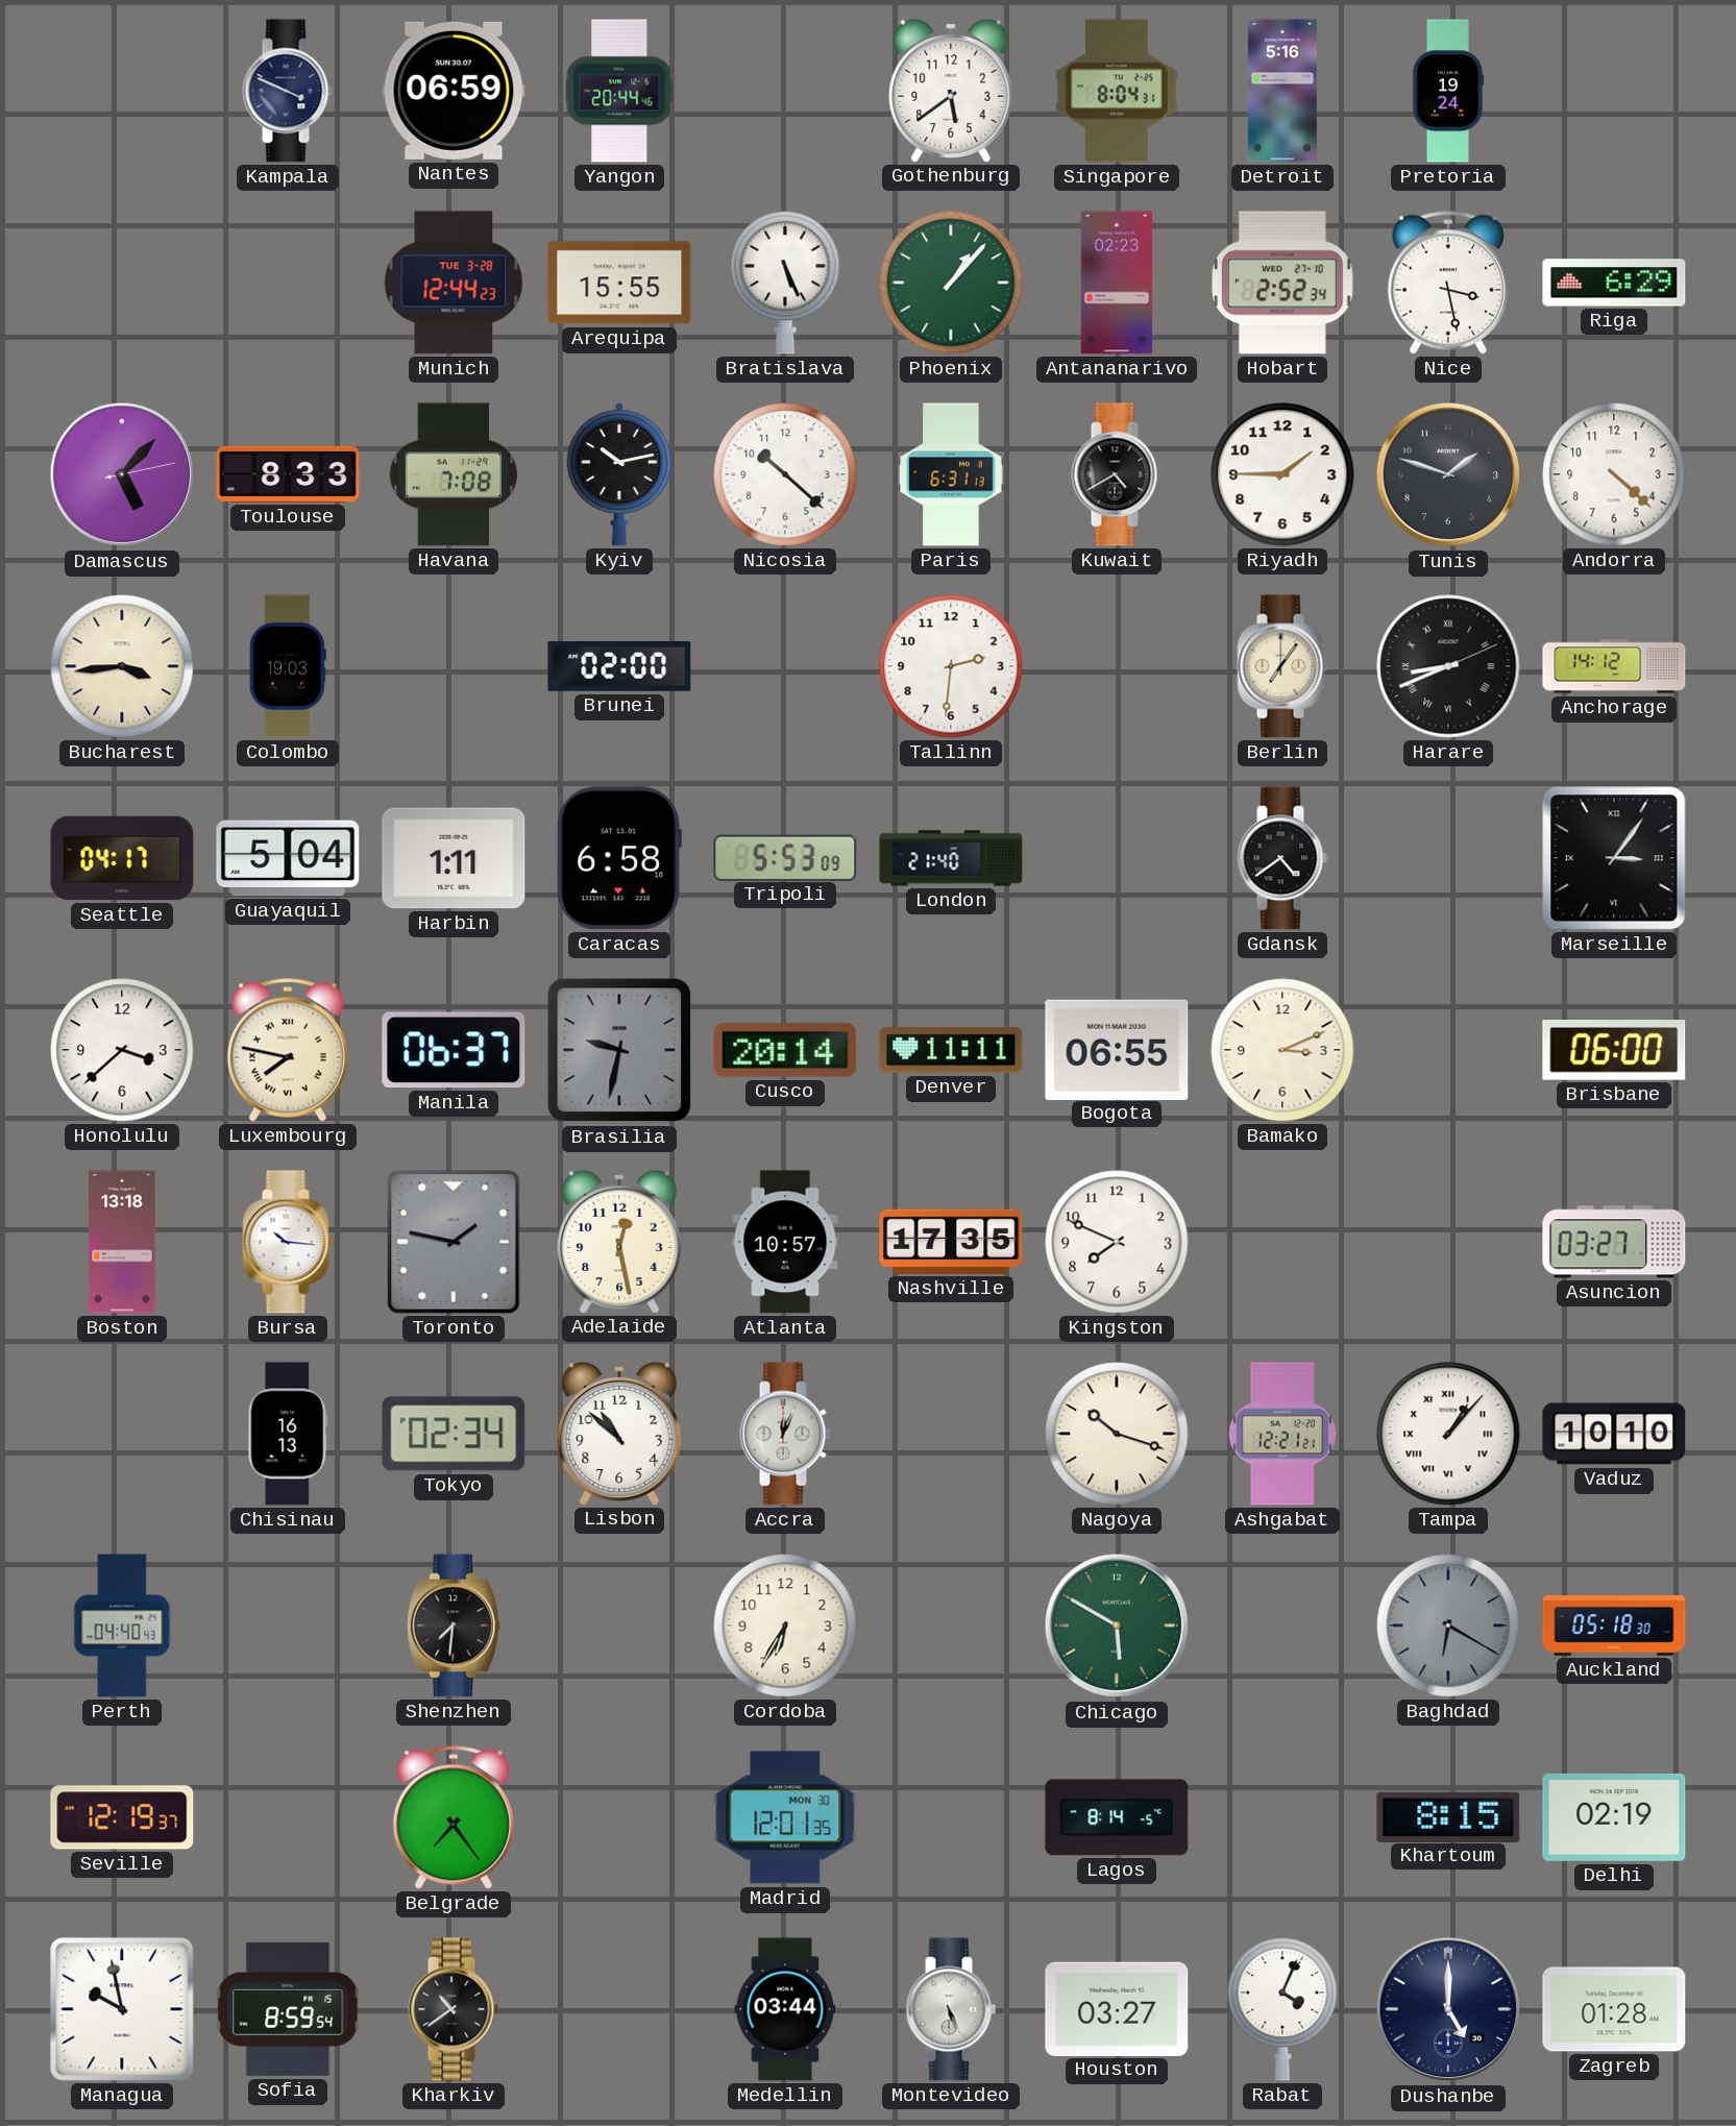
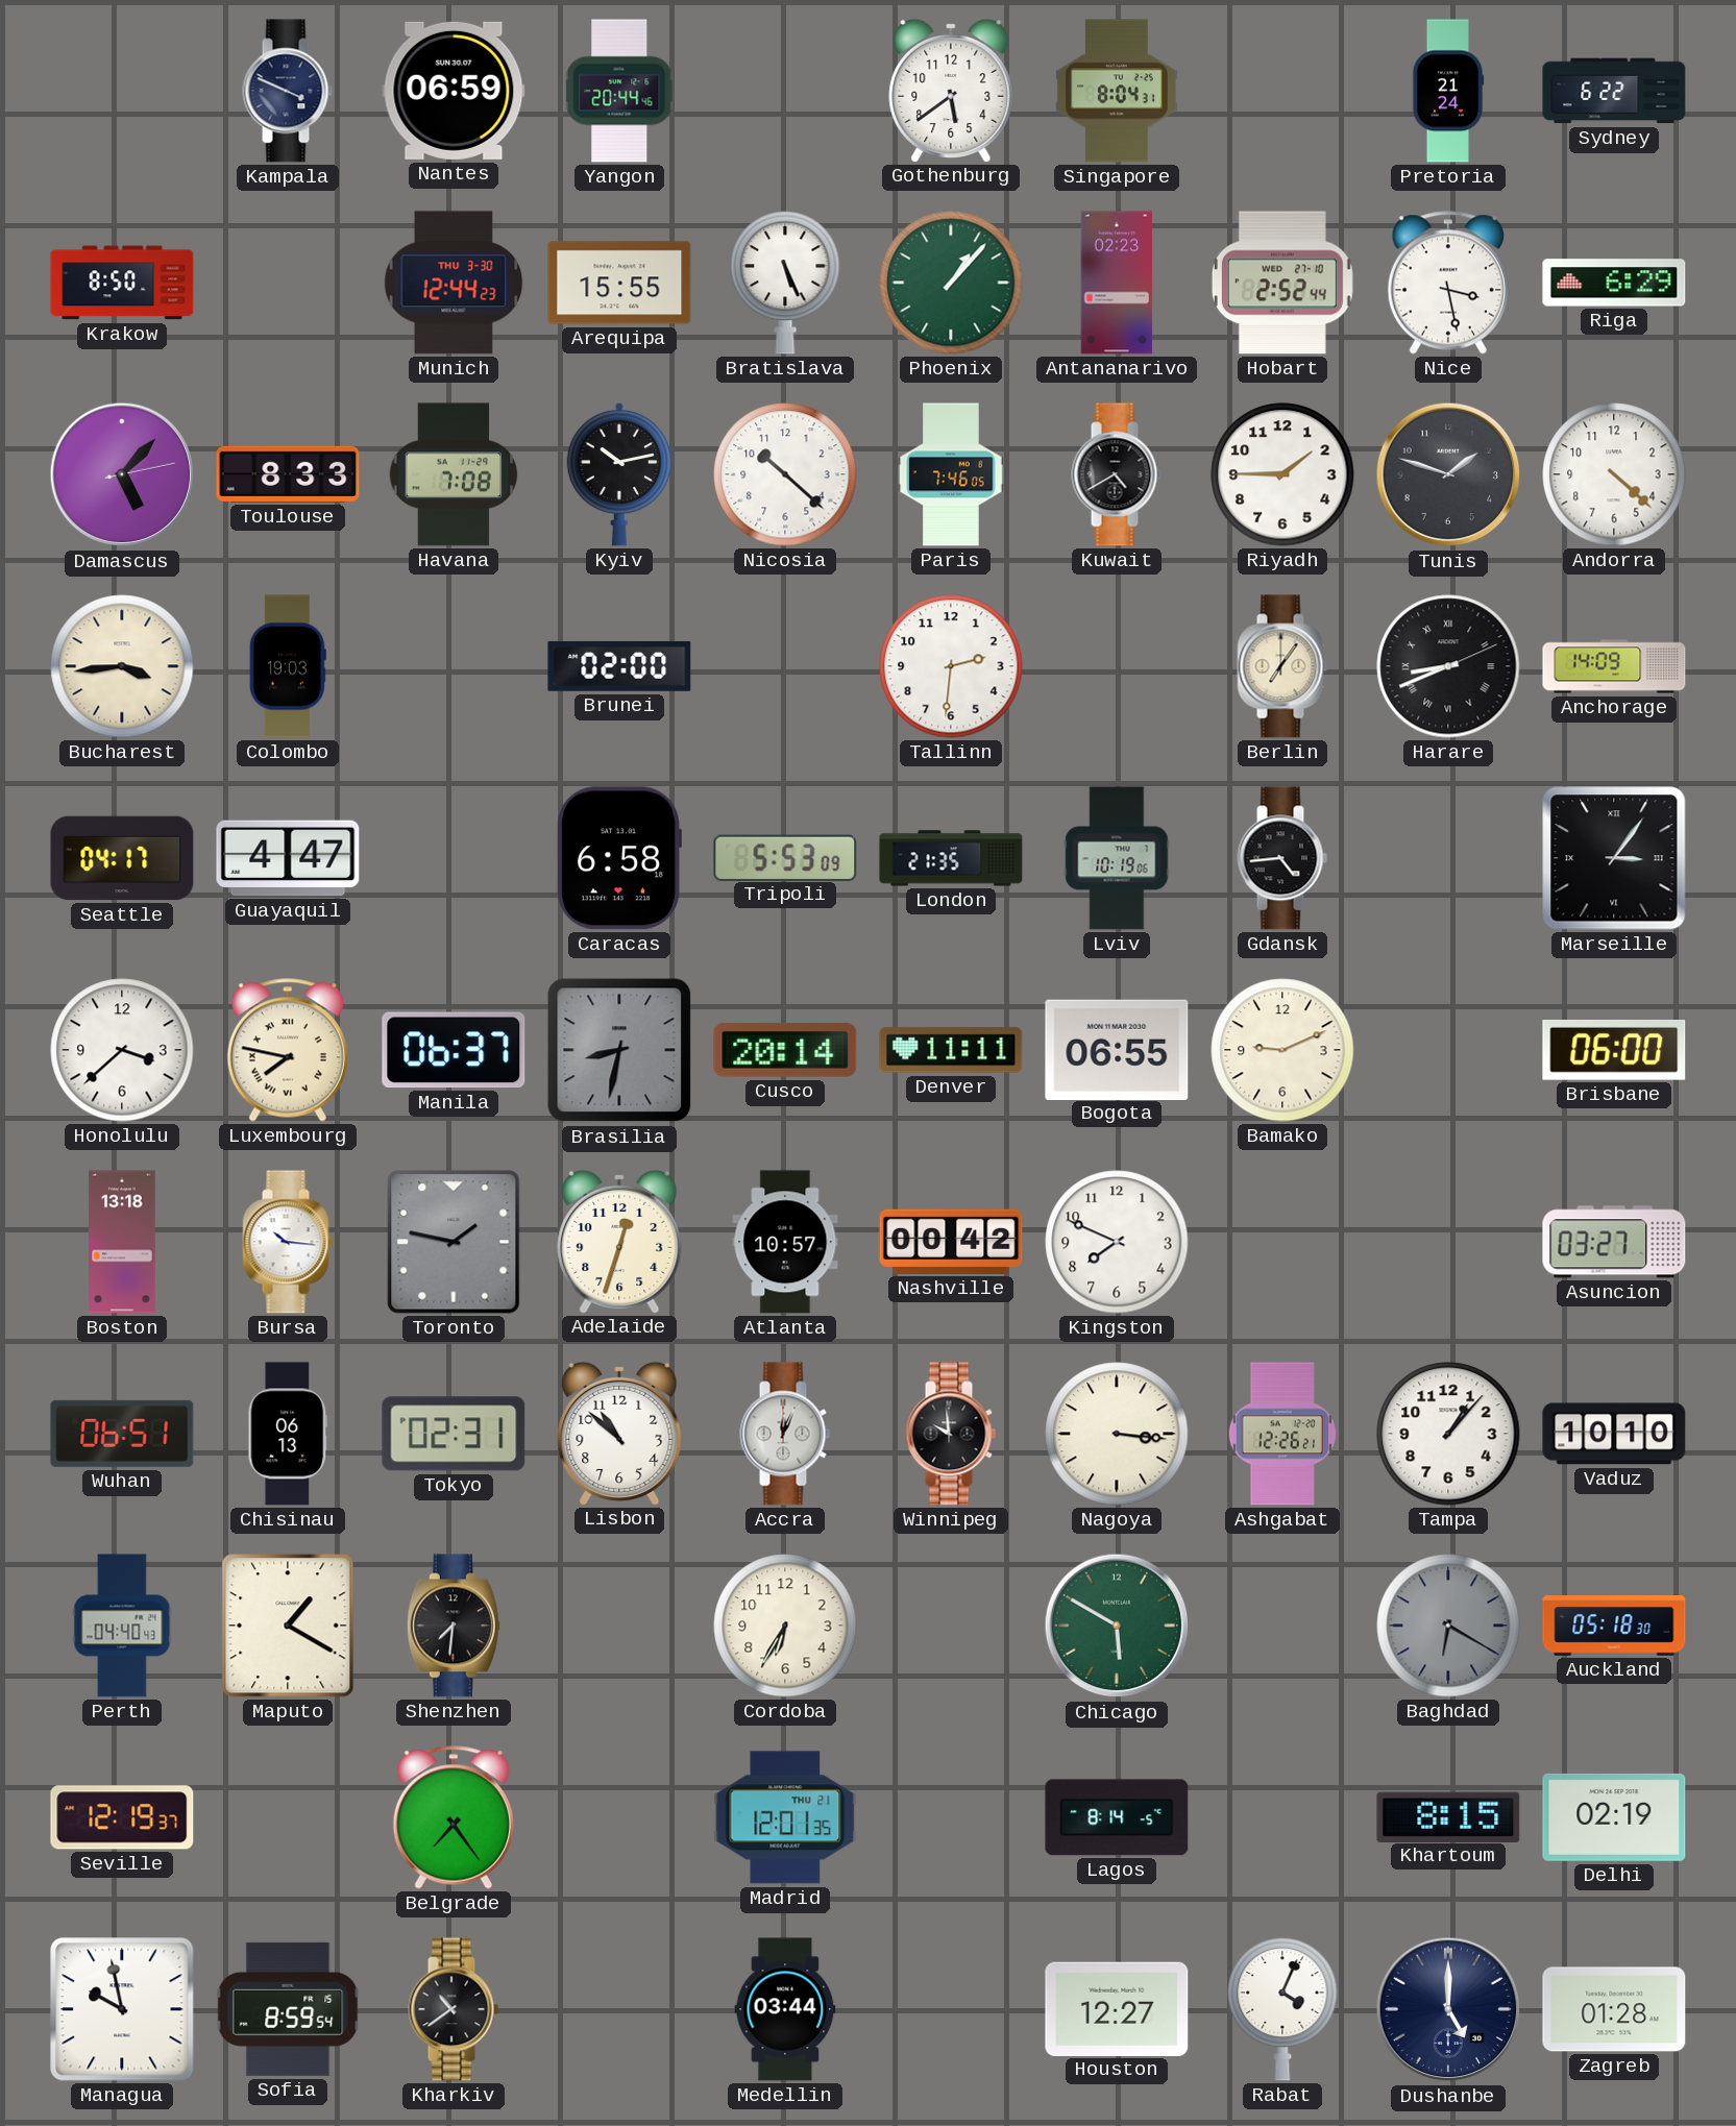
Detroit: 5:16 -> none (1282, 91)
Pretoria: 19:24 -> 21:24 (1448, 91)
Sydney: none -> 6:22 (1614, 91)
Krakow: none -> 8:50 (122, 283)
Munich date: TUE 3-28 -> THU 3-30 (454, 283)
Hobart: 2:52:34 -> 2:52:44 (1282, 283)
Paris: 6:31 -> 7:46 (951, 474)
Anchorage: 14:12 -> 14:09 (1614, 666)
Guayaquil: 5:04 -> 4:47 (288, 858)
Harbin: 1:11 -> none (454, 858)
London: 21:40 -> 21:35 (951, 858)
Lviv: none -> 10:19 (1117, 858)
Gdansk: 4:39 -> 4:44 (1282, 858)
Brasilia: 9:32 -> 8:32 (619, 1050)
Bamako: 3:11 -> 9:11 (1282, 1050)
Adelaide: 12:28 -> 12:33 (619, 1241)
Nashville: 17:35 -> 00:42 (951, 1242)
Wuhan: none -> 06:51 (122, 1434)
Chisinau: 16:13 -> 06:13 (288, 1434)
Tokyo: 02:34 -> 02:31 (454, 1434)
Winnipeg: none -> 9:59 (951, 1434)
Nagoya: 10:18 -> 3:16 (1117, 1434)
Ashgabat: 12:21 -> 12:26 (1282, 1434)
Tampa numerals: Roman -> Arabic (1448, 1434)
Maputo: none -> 1:20 (288, 1626)
Madrid date: MON 30 -> THU 21 (785, 1817)
Montevideo: 5:26 -> none (951, 2009)
Houston: 03:27 -> 12:27 (1117, 2008)
